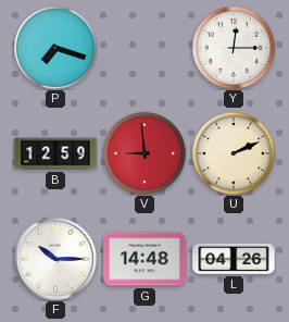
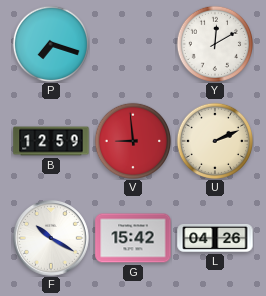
Y: 12:15 -> 12:10 (214, 43)
F: 10:15 -> 10:20 (51, 238)
G: 14:48 -> 15:42 (133, 238)
